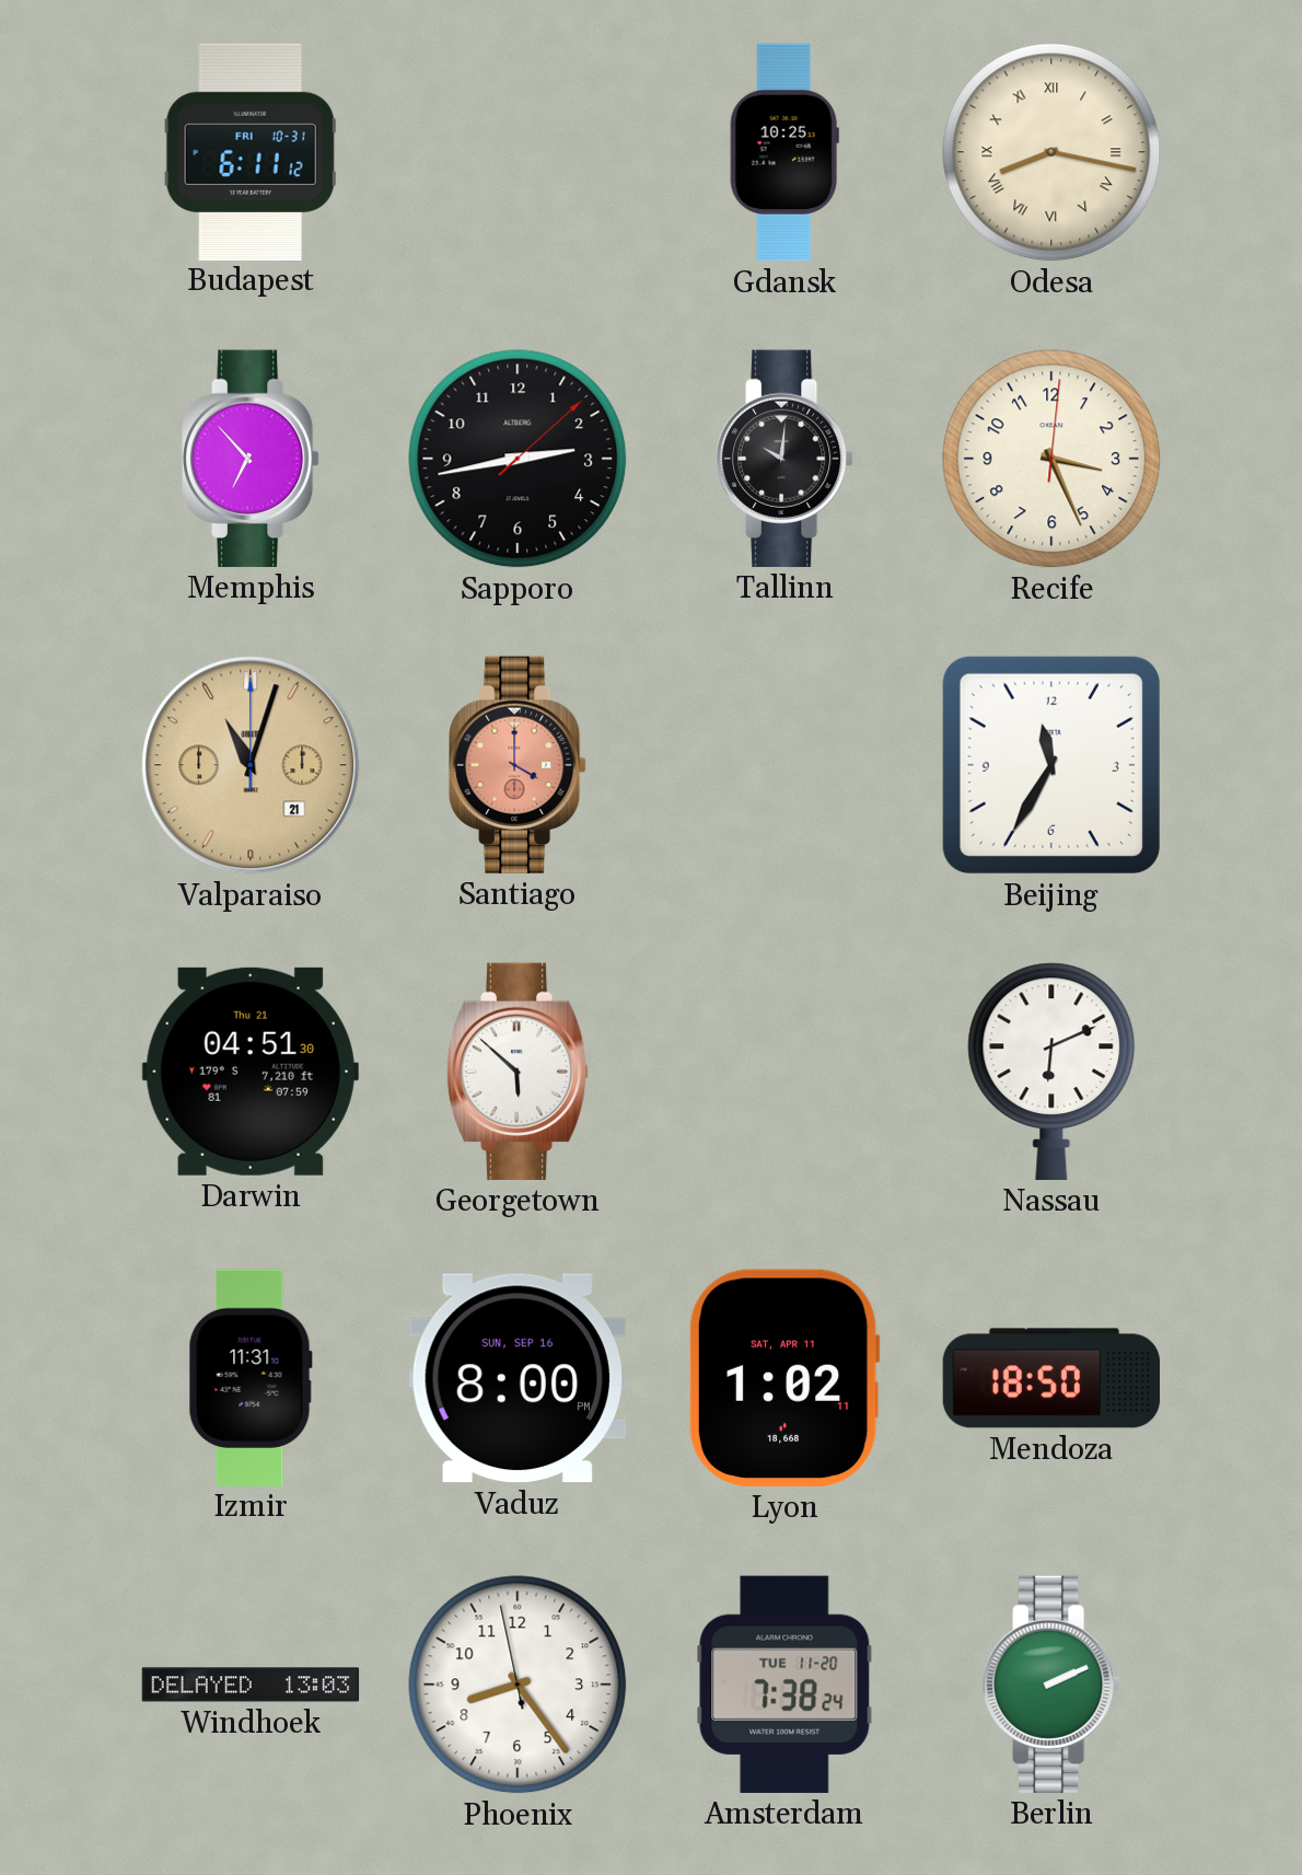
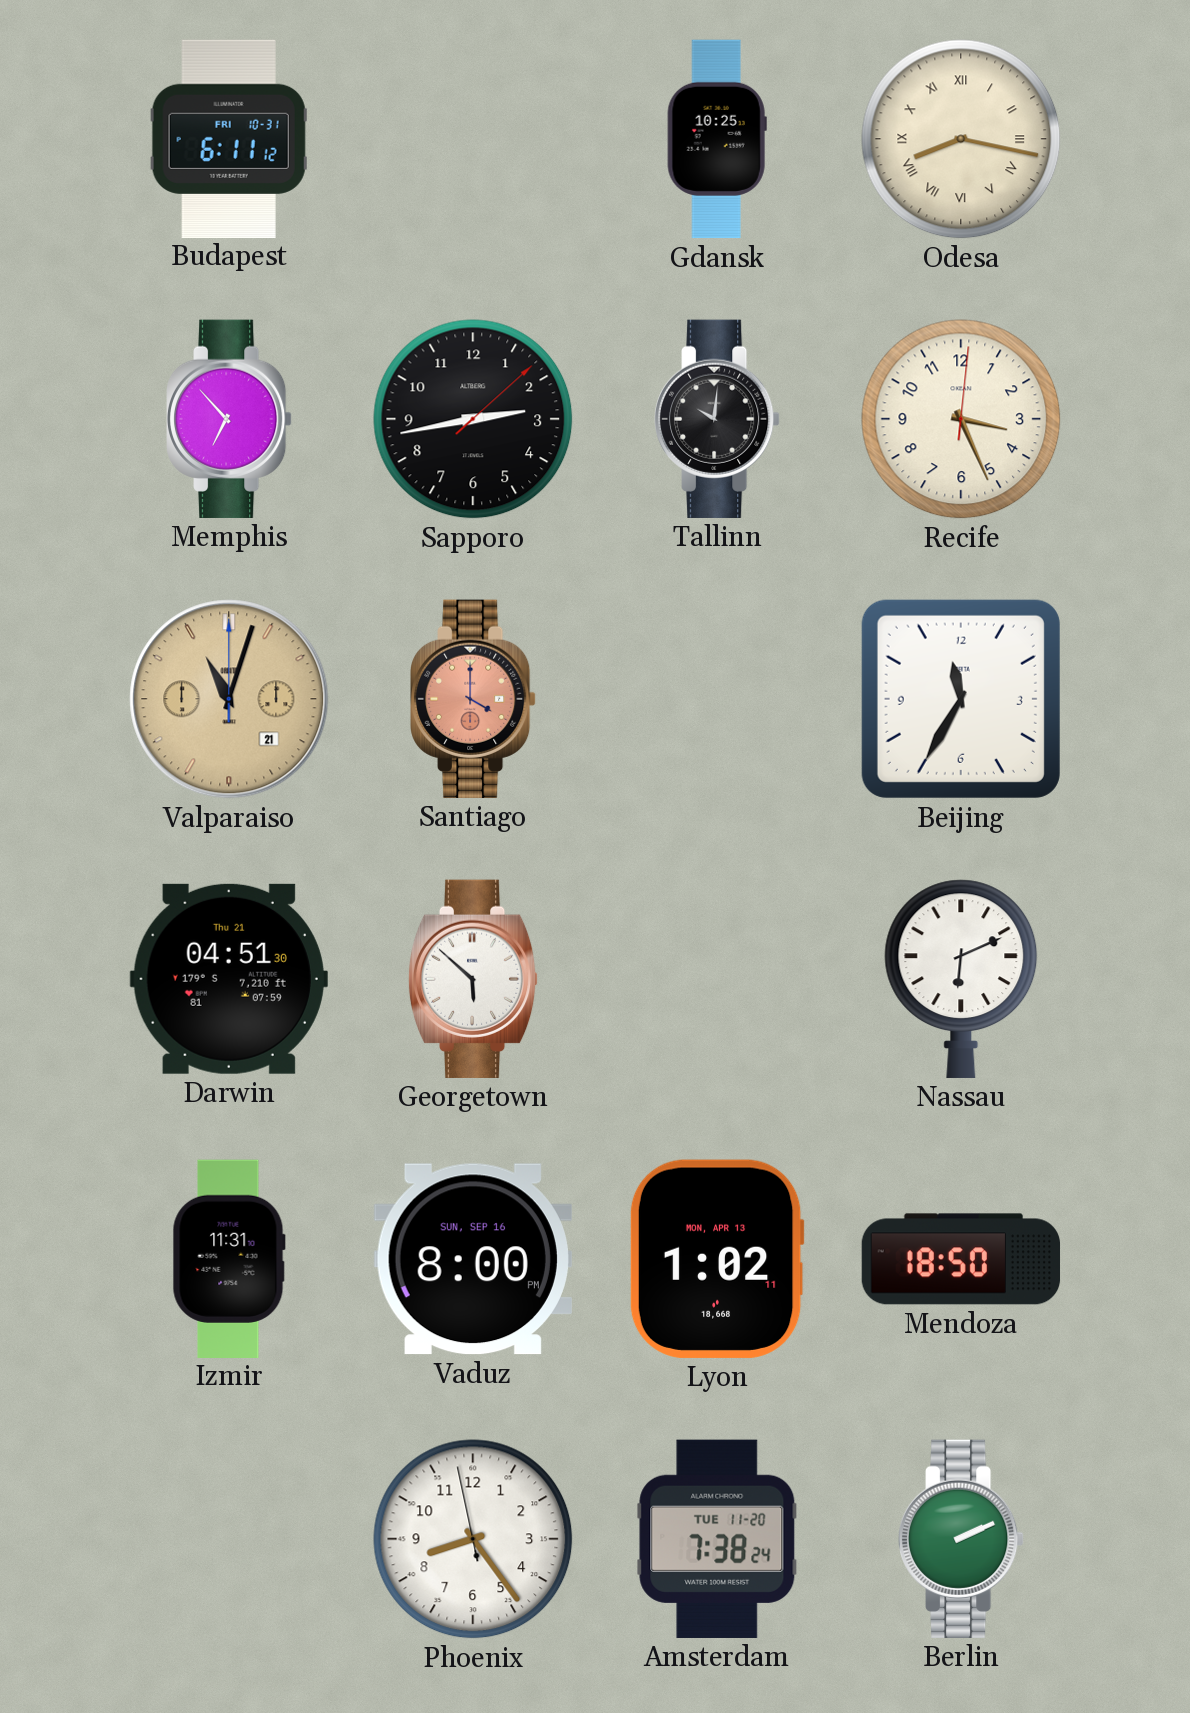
Lyon date: SAT, APR 11 -> MON, APR 13 (717, 1259)
Windhoek: 13:03 -> none (251, 1685)
